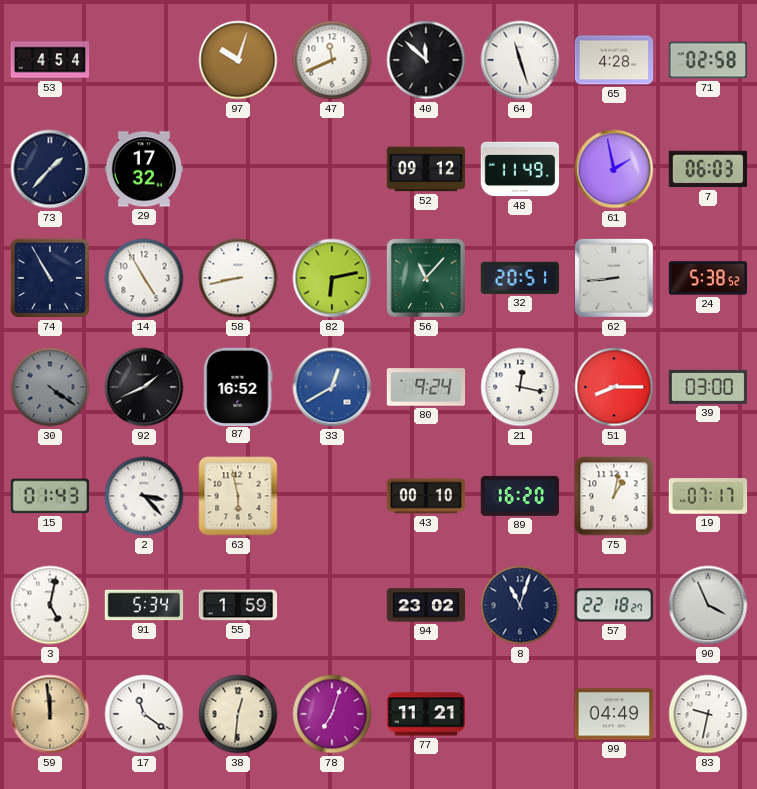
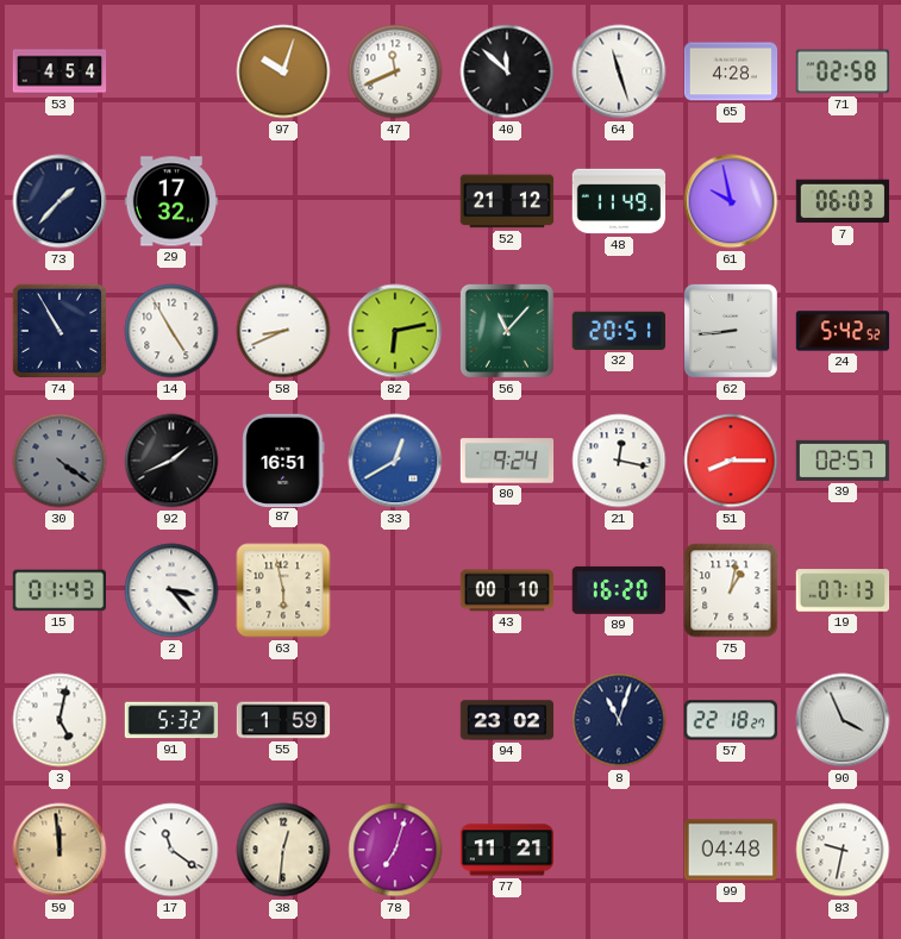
52: 09:12 -> 21:12 (507, 201)
61: 1:58 -> 9:58 (731, 201)
58: 8:43 -> 8:41 (283, 331)
24: 5:38 -> 5:42 (843, 331)
87: 16:52 -> 16:51 (283, 459)
39: 03:00 -> 02:57 (843, 461)
19: 07:17 -> 07:13 (843, 590)
91: 5:34 -> 5:32 (171, 720)
99: 04:49 -> 04:48 (731, 850)
